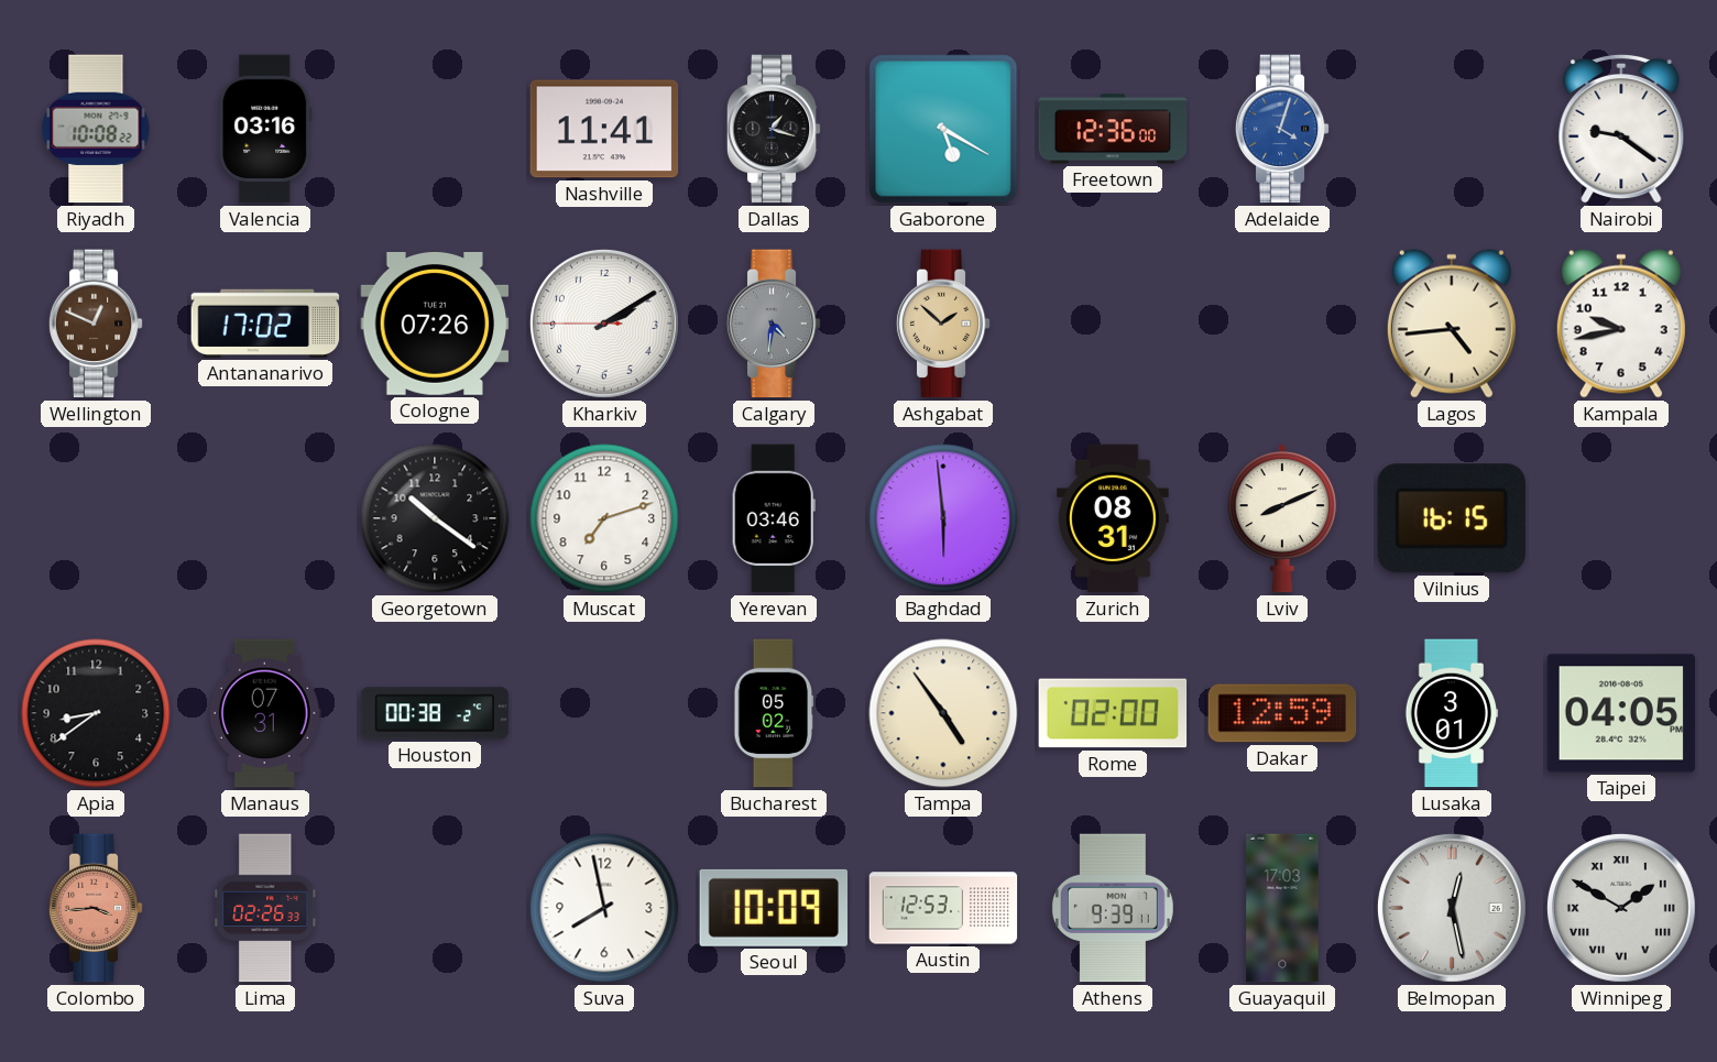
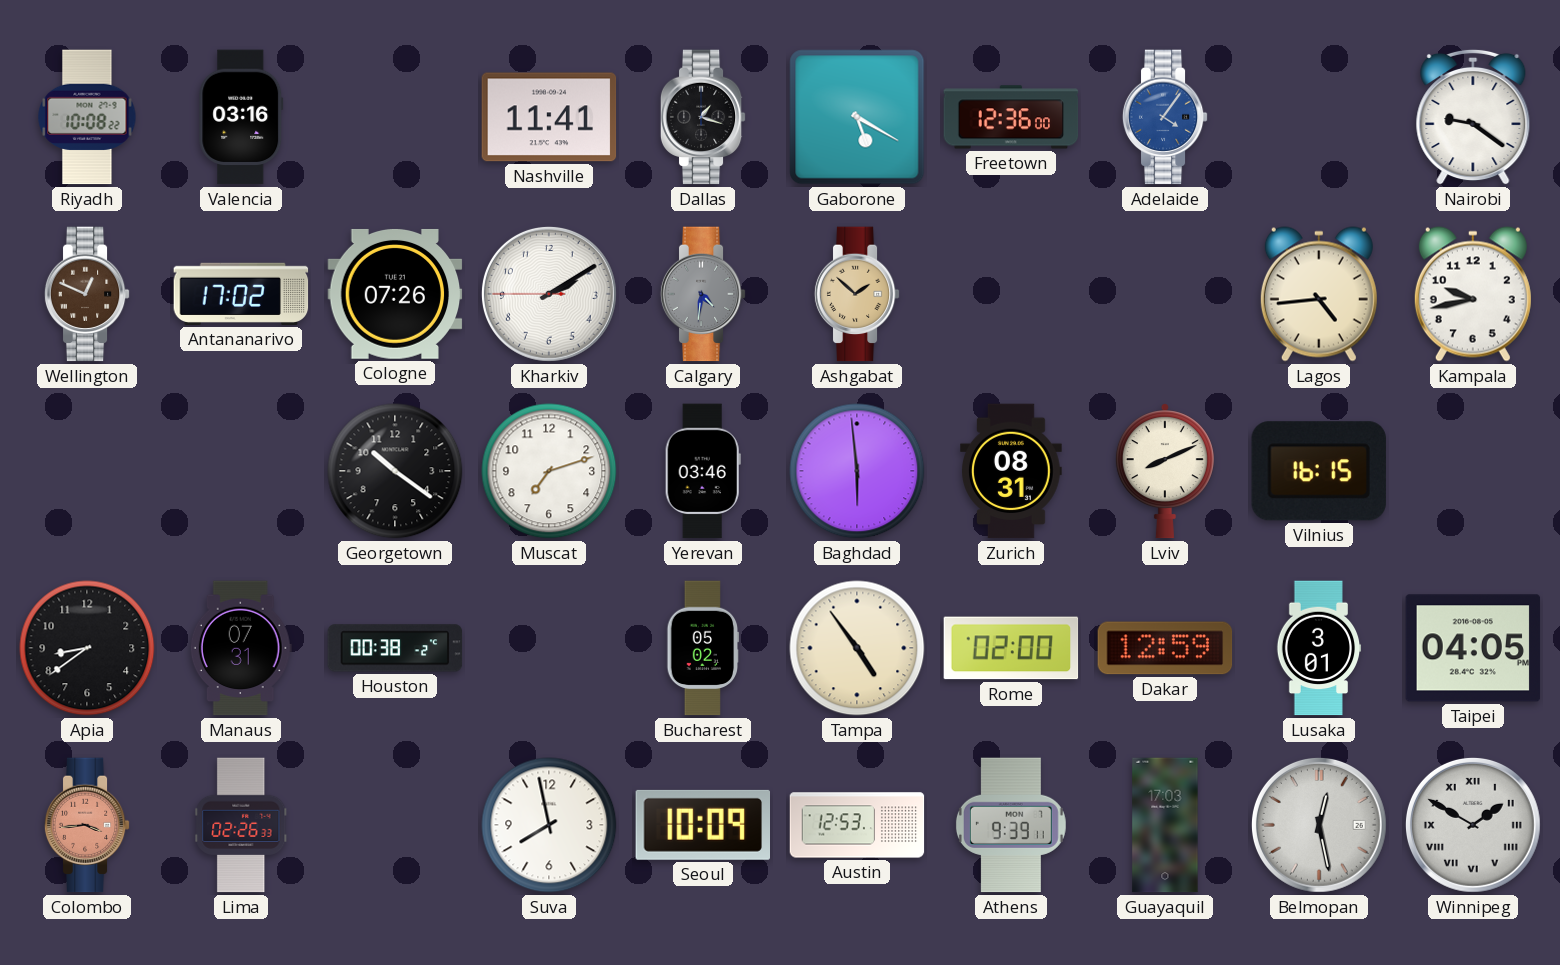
Adelaide: 4:03 -> 4:06 (1165, 117)
